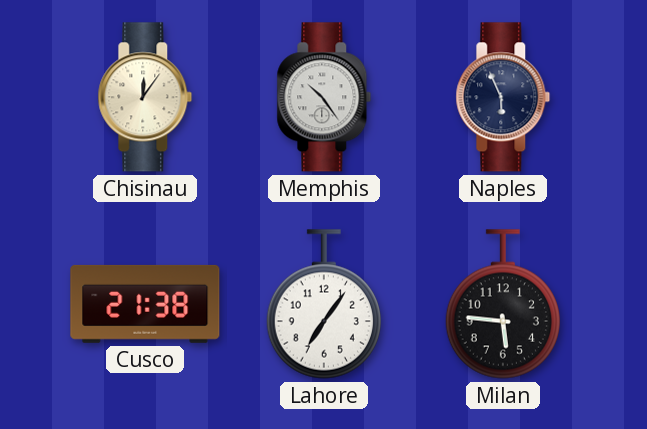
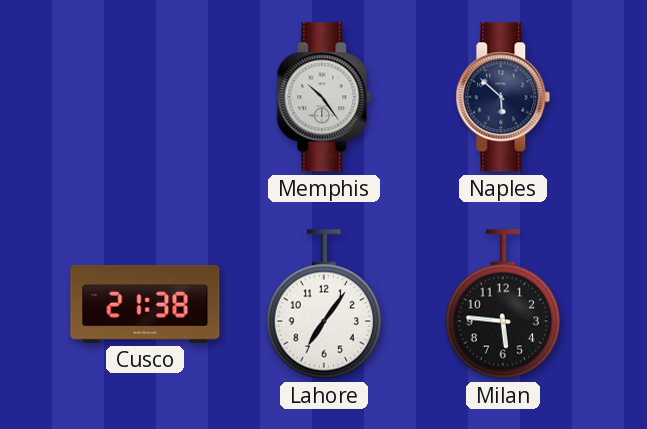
Chisinau: 12:06 -> none (145, 97)
Naples: 5:56 -> 5:52 (503, 97)
